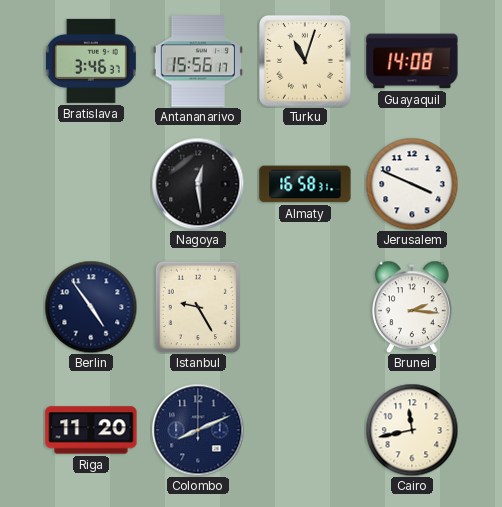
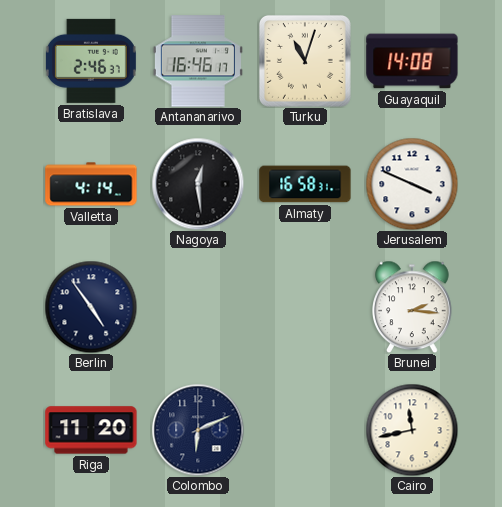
Bratislava: 3:46 -> 2:46 (91, 61)
Antananarivo: 15:56 -> 16:46 (198, 61)
Valletta: none -> 4:14 (91, 184)
Istanbul: 9:25 -> none (198, 307)
Colombo: 8:11 -> 6:11 (198, 430)
